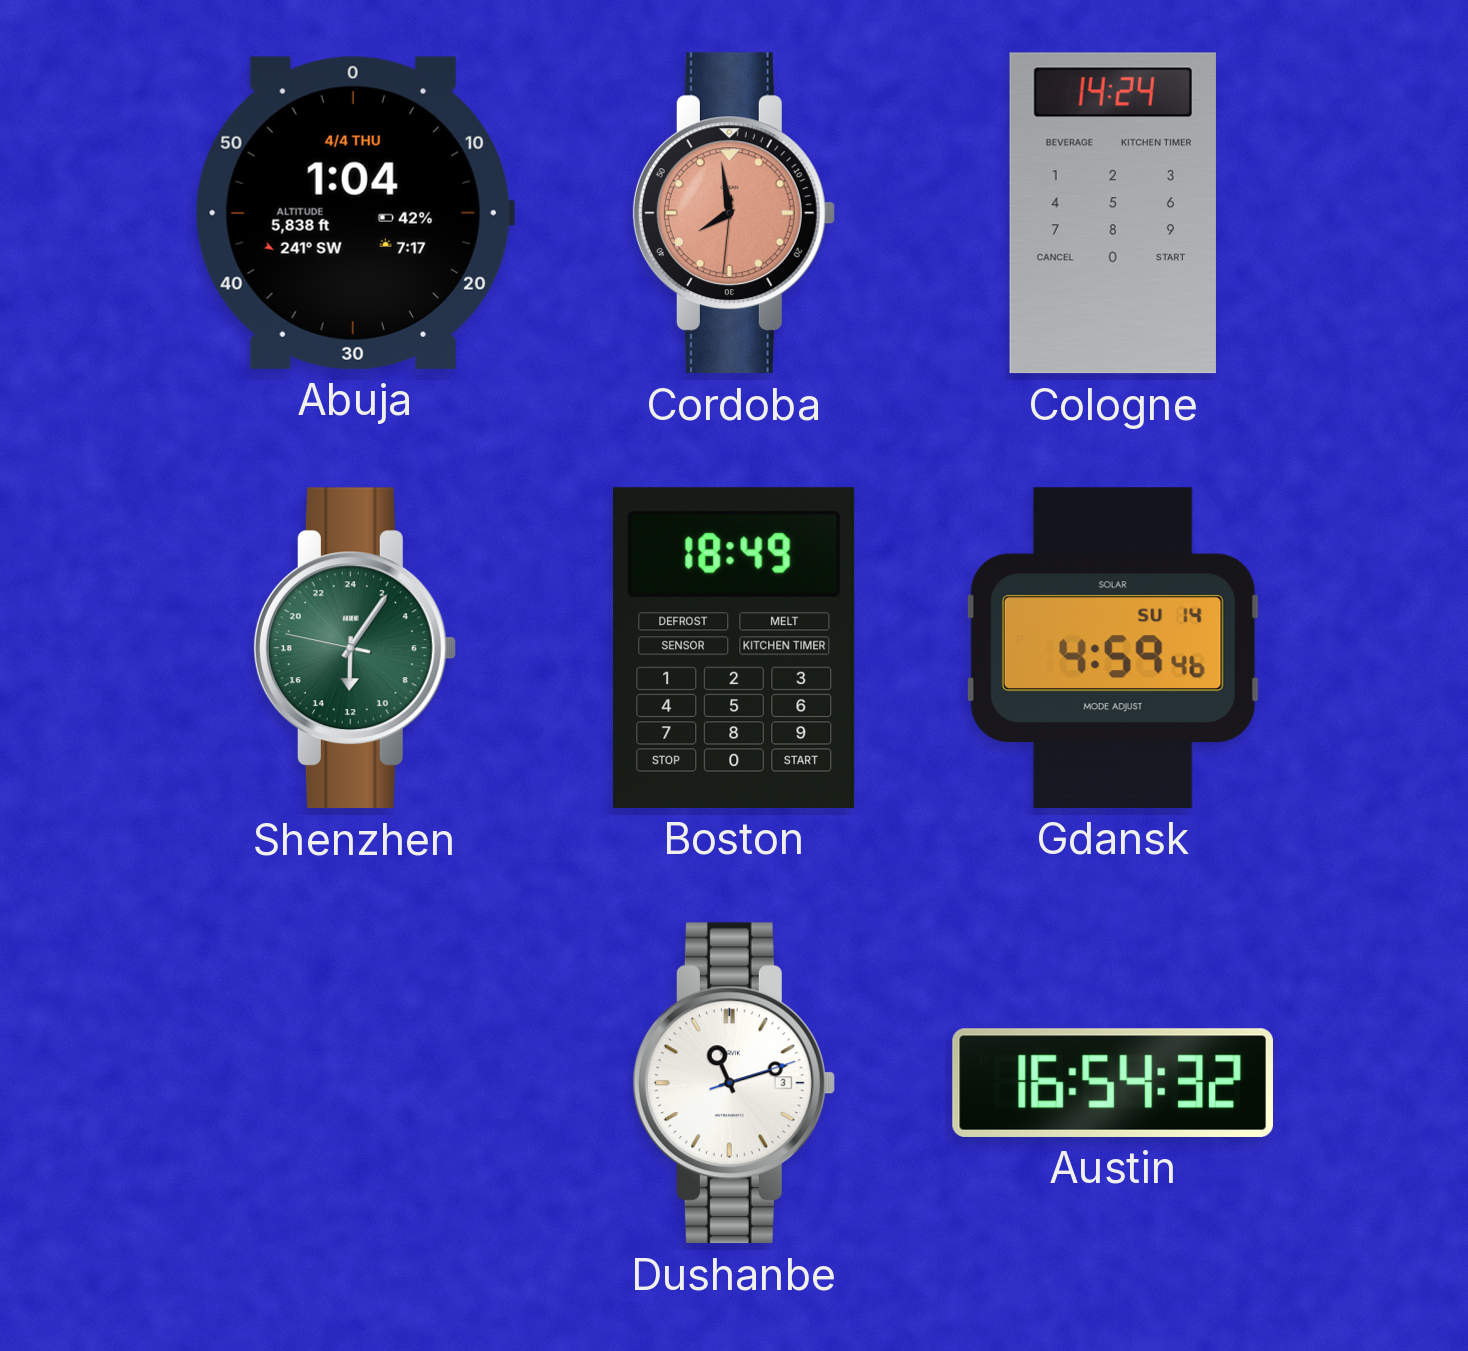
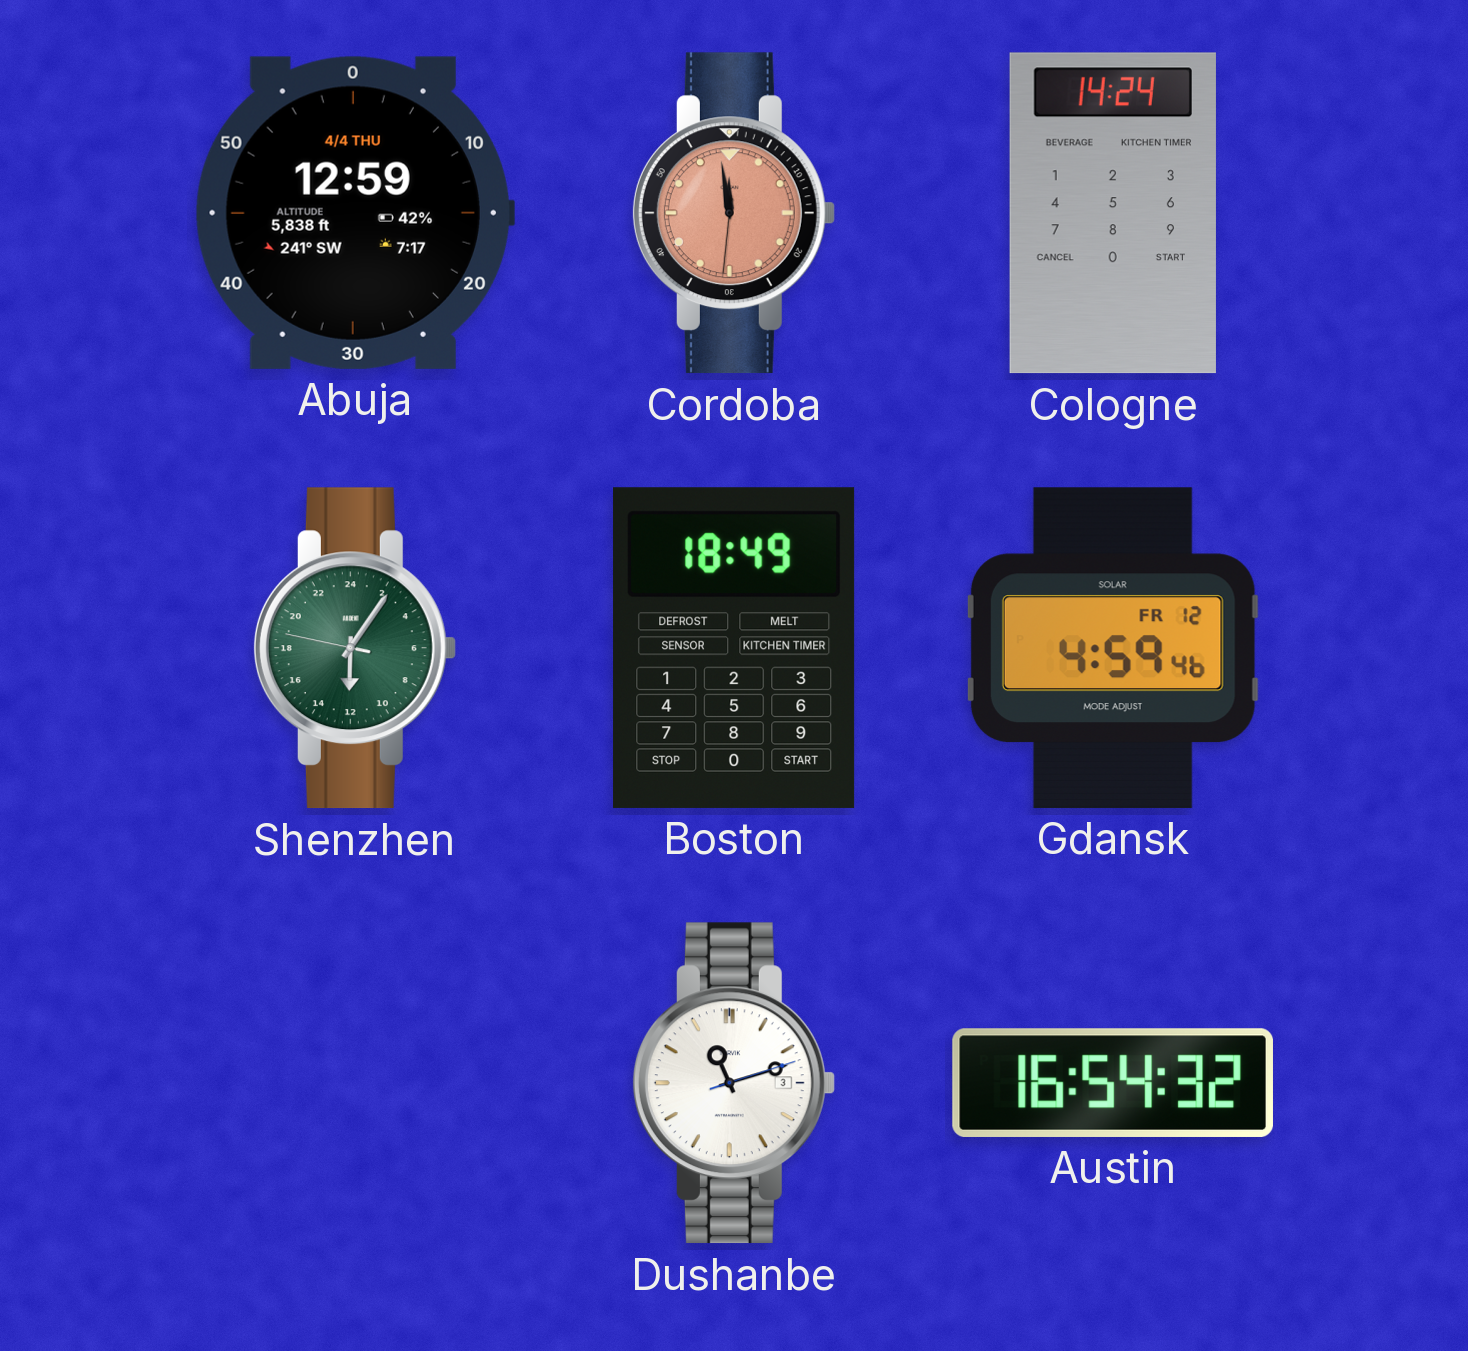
Abuja: 1:04 -> 12:59 (354, 213)
Cordoba: 7:58 -> 11:58 (733, 213)
Gdansk date: SU 14 -> FR 12 (1113, 648)
